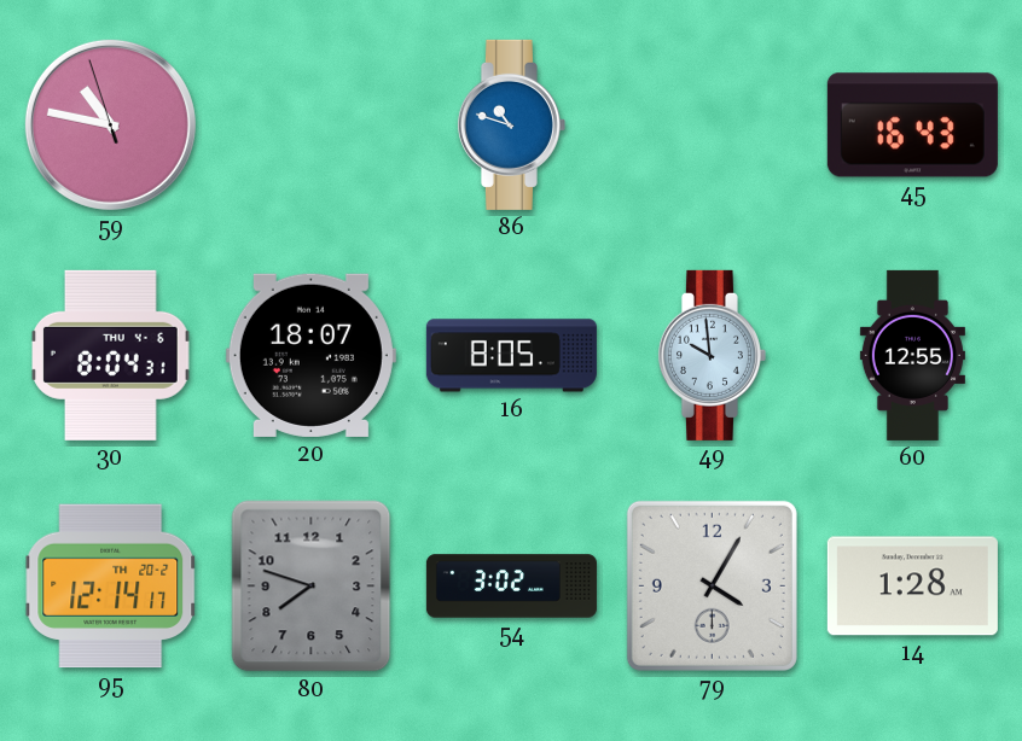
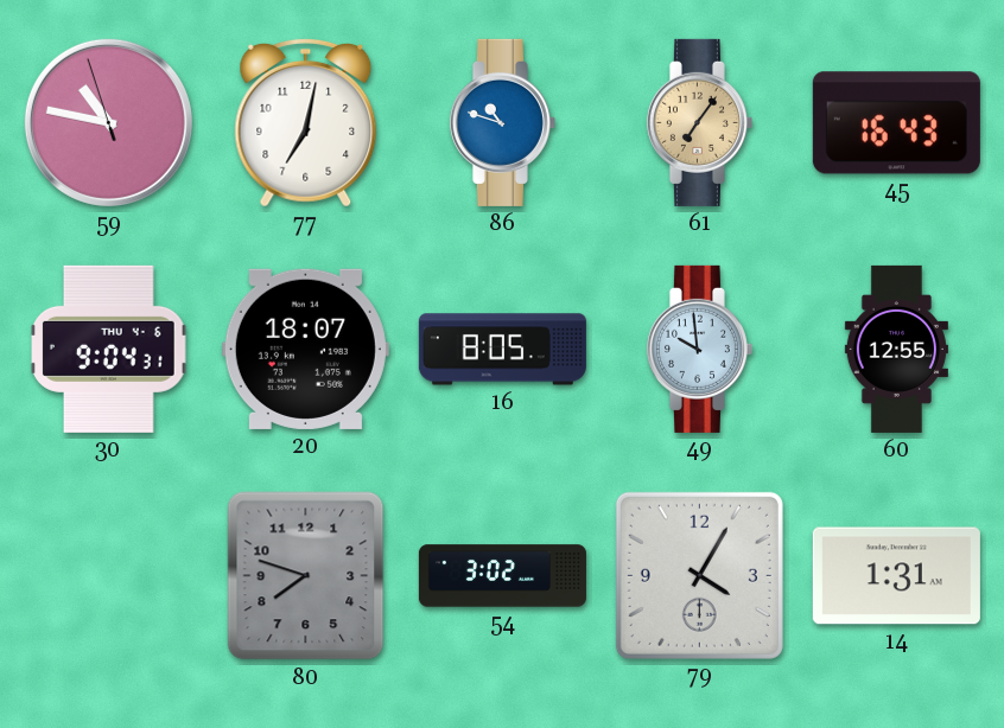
77: none -> 7:02 (306, 122)
61: none -> 7:06 (699, 122)
30: 8:04 -> 9:04 (109, 349)
95: 12:14 -> none (111, 587)
14: 1:28 -> 1:31 (896, 576)
